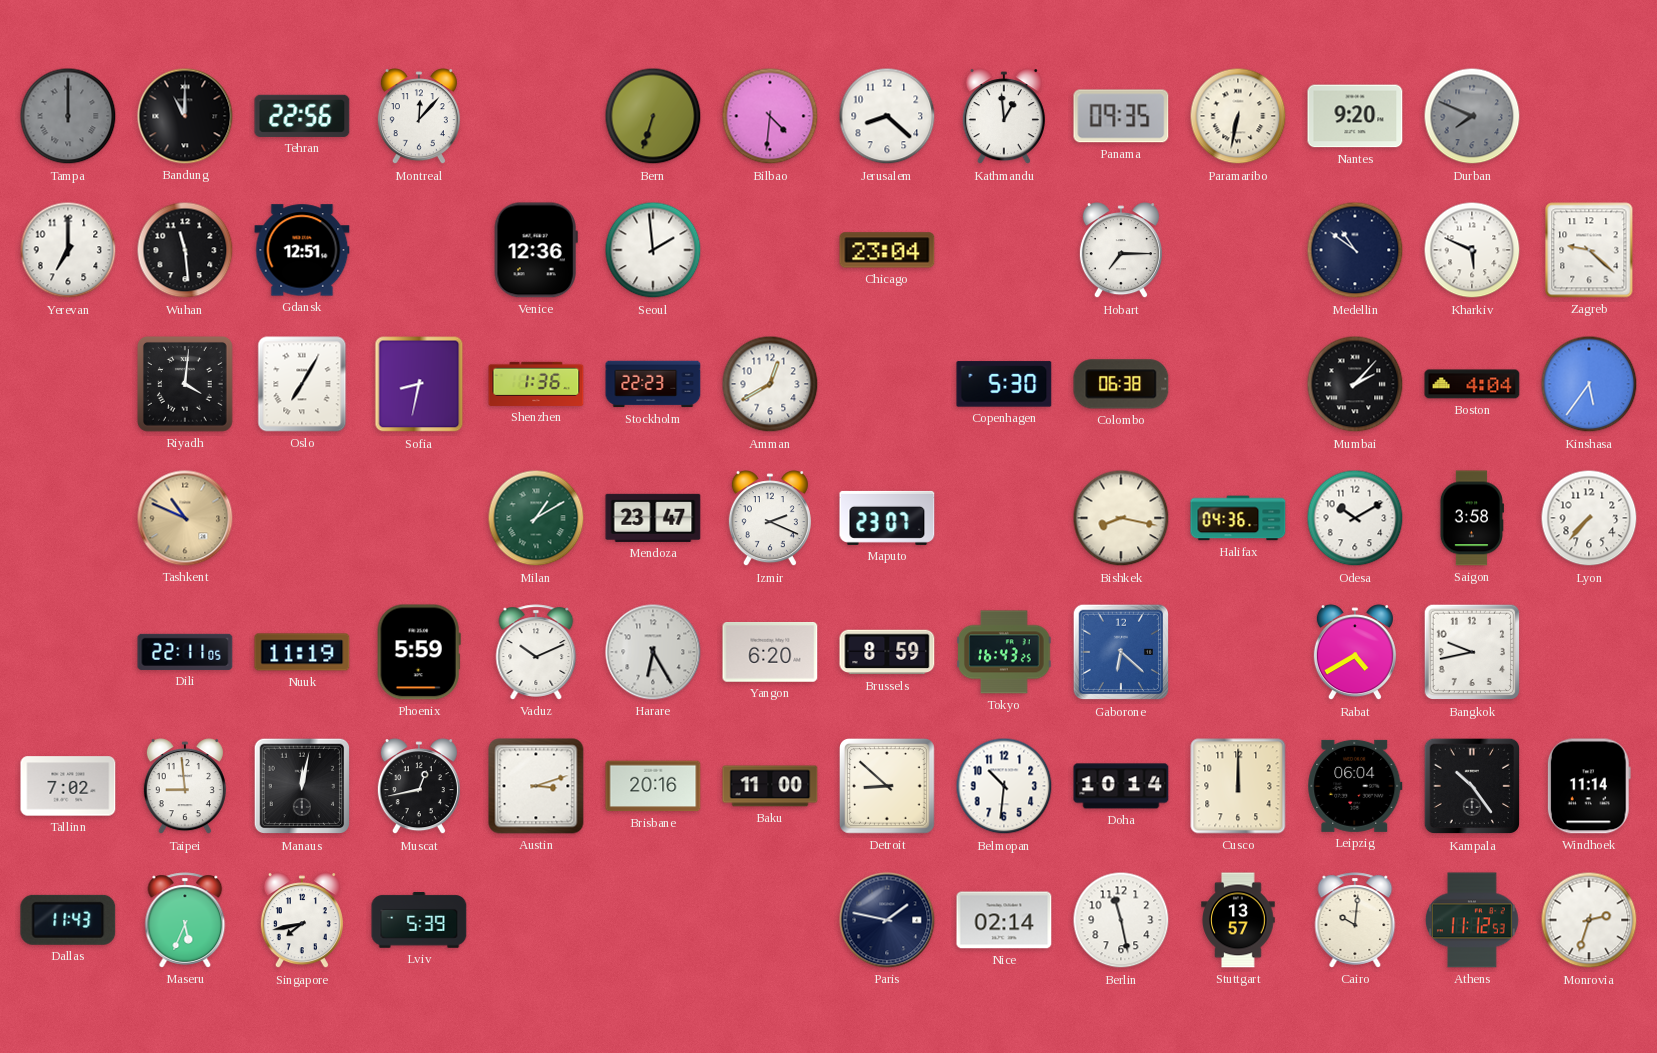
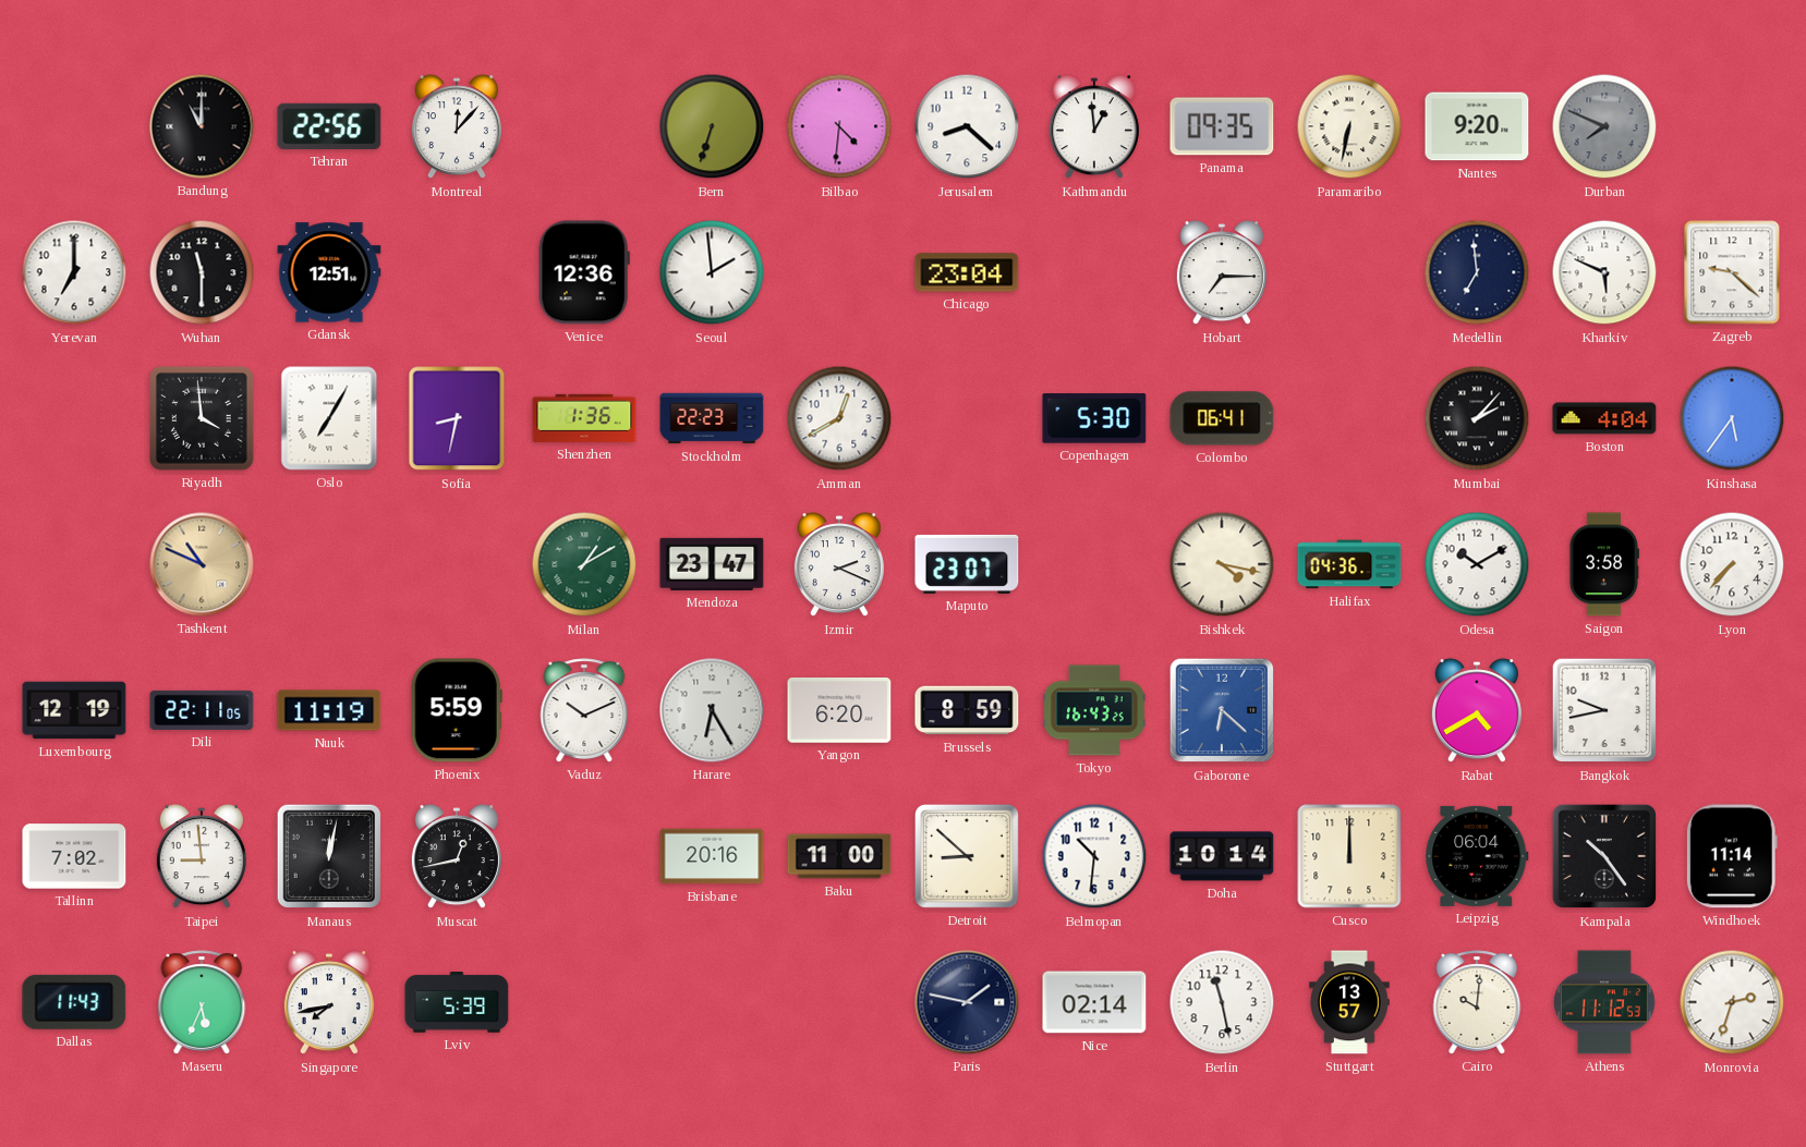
Tampa: 12:00 -> none (68, 116)
Wuhan: 11:29 -> 11:30 (202, 272)
Medellin: 10:51 -> 6:59 (1477, 272)
Riyadh: 4:01 -> 3:59 (203, 419)
Colombo: 06:38 -> 06:41 (1222, 418)
Bishkek: 8:17 -> 4:17 (1222, 564)
Luxembourg: none -> 12:19 (74, 710)
Austin: 3:12 -> none (536, 786)
